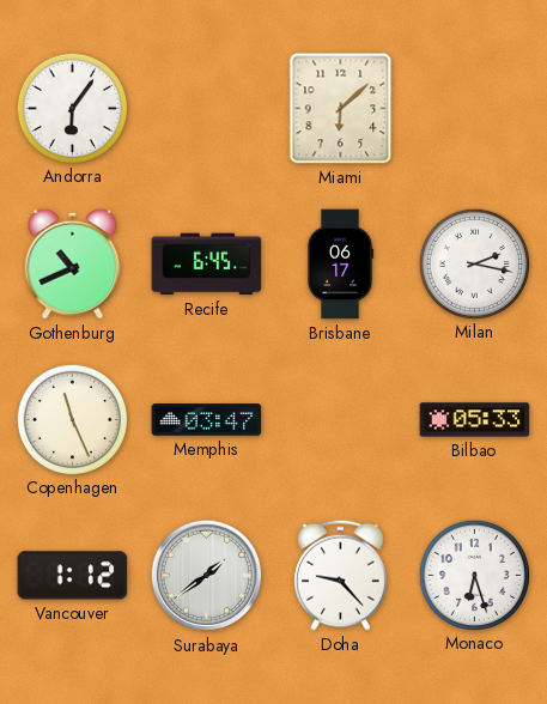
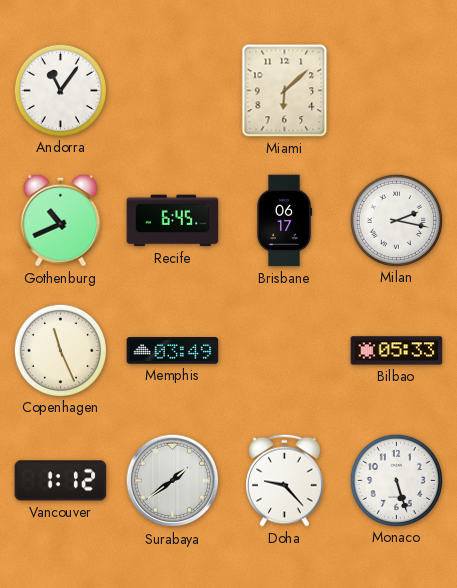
Andorra: 6:06 -> 11:06 (60, 90)
Memphis: 03:47 -> 03:49 (173, 351)
Monaco: 6:27 -> 5:27 (396, 480)
